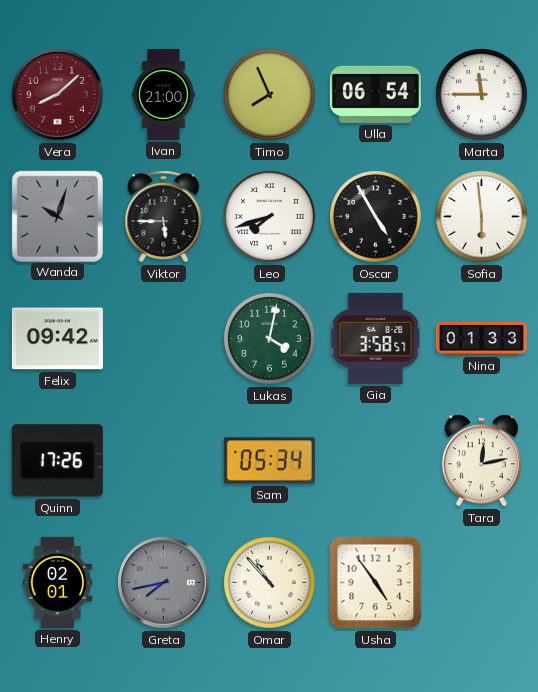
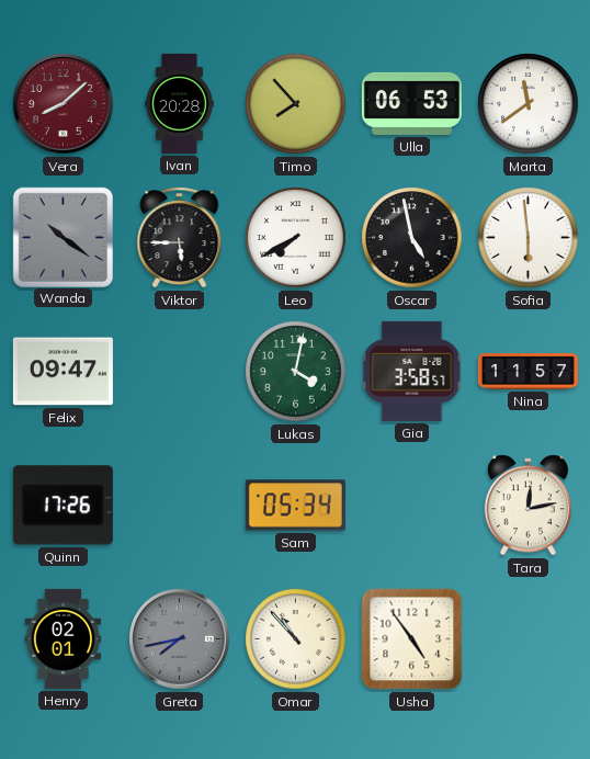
Ivan: 21:00 -> 20:28 (180, 103)
Timo: 7:56 -> 7:53 (296, 104)
Ulla: 06:54 -> 06:53 (411, 103)
Marta: 11:45 -> 11:39 (529, 104)
Wanda: 10:03 -> 10:21 (63, 237)
Leo: 7:42 -> 7:40 (296, 238)
Oscar: 4:55 -> 4:58 (412, 238)
Felix: 09:42 -> 09:47 (63, 372)
Nina: 01:33 -> 11:57 (527, 372)
